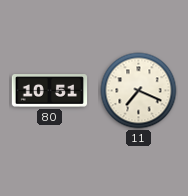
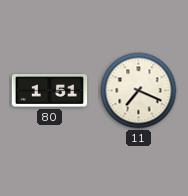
80: 10:51 -> 1:51 (50, 91)
